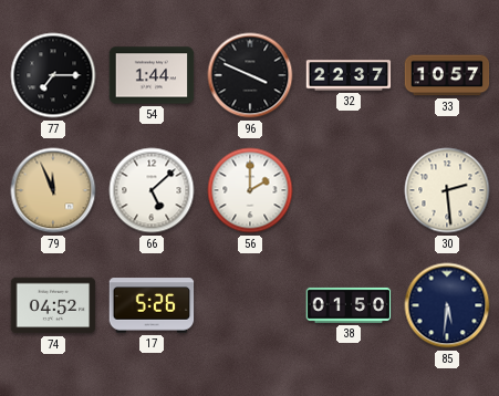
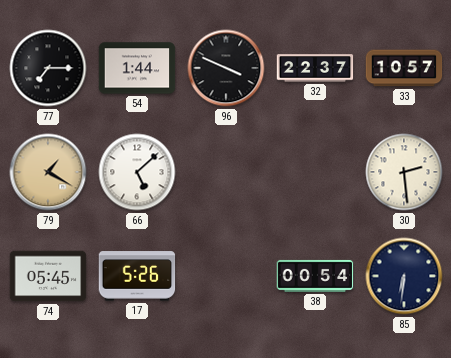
79: 11:56 -> 1:20 (48, 172)
56: 2:00 -> none (250, 190)
74: 04:52 -> 05:45 (48, 276)
38: 01:50 -> 00:54 (315, 276)
85: 5:31 -> 6:31 (404, 276)
